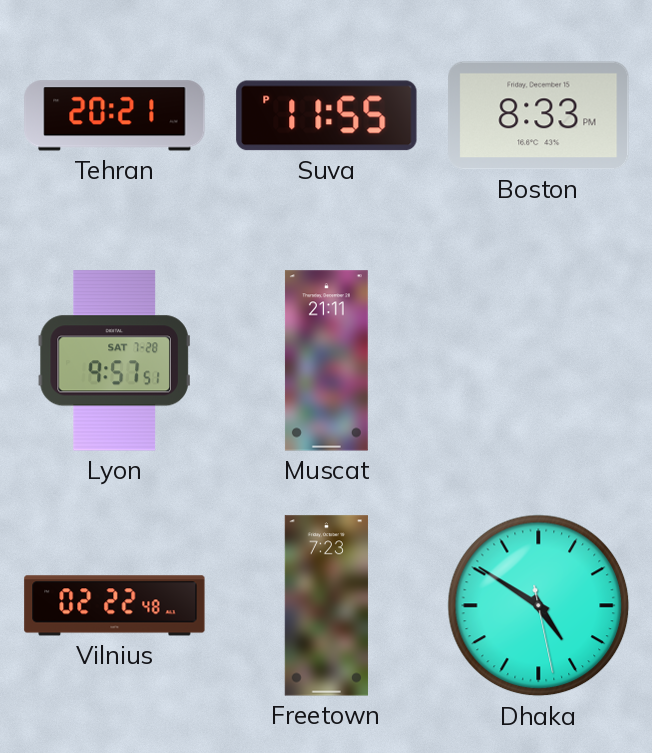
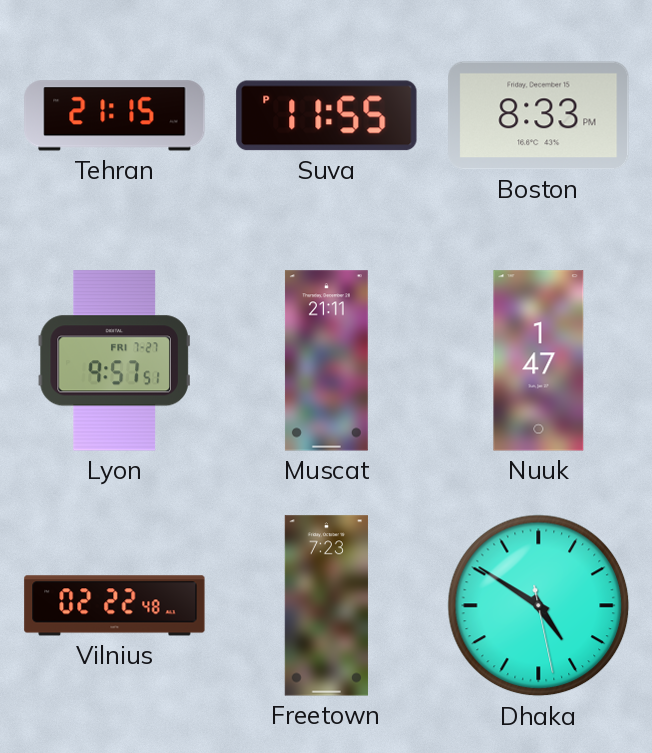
Tehran: 20:21 -> 21:15 (115, 116)
Lyon date: SAT 7-28 -> FRI 7-27 (114, 361)
Nuuk: none -> 1:47 (539, 361)
